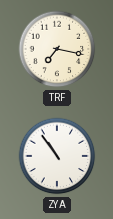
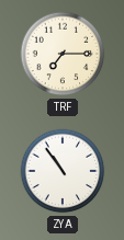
TRF: 7:17 -> 7:15 (63, 54)
